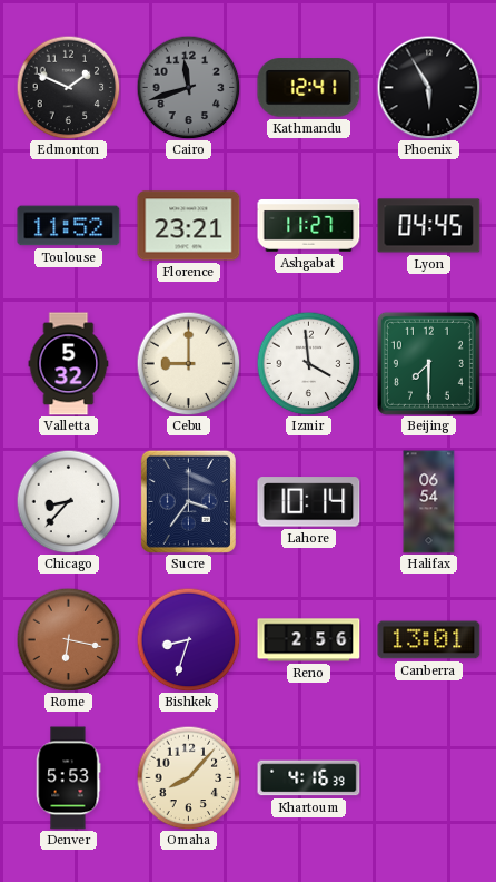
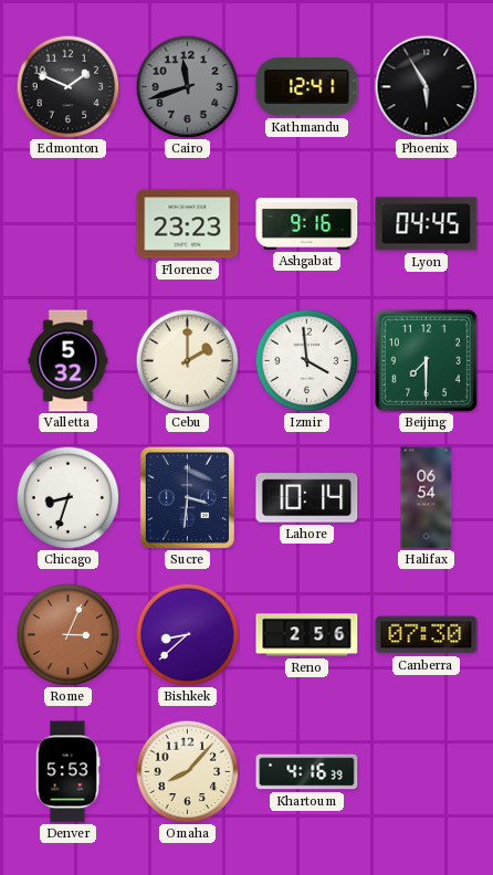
Toulouse: 11:52 -> none (69, 226)
Florence: 23:21 -> 23:23 (188, 224)
Ashgabat: 11:27 -> 9:16 (307, 223)
Cebu: 9:00 -> 2:00 (187, 360)
Chicago: 8:37 -> 8:33 (67, 497)
Sucre: 3:36 -> 3:31 (187, 497)
Rome: 6:17 -> 3:04 (67, 634)
Bishkek: 8:33 -> 8:38 (187, 634)
Canberra: 13:01 -> 07:30 (427, 635)
